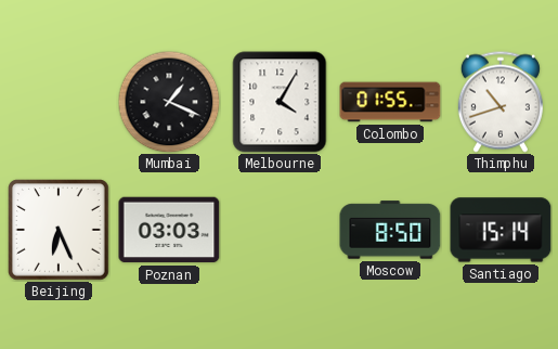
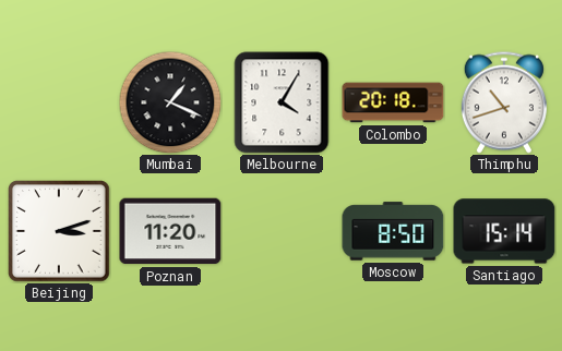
Colombo: 01:55 -> 20:18 (393, 102)
Beijing: 6:26 -> 3:12 (60, 232)
Poznan: 03:03 -> 11:20 (170, 231)
